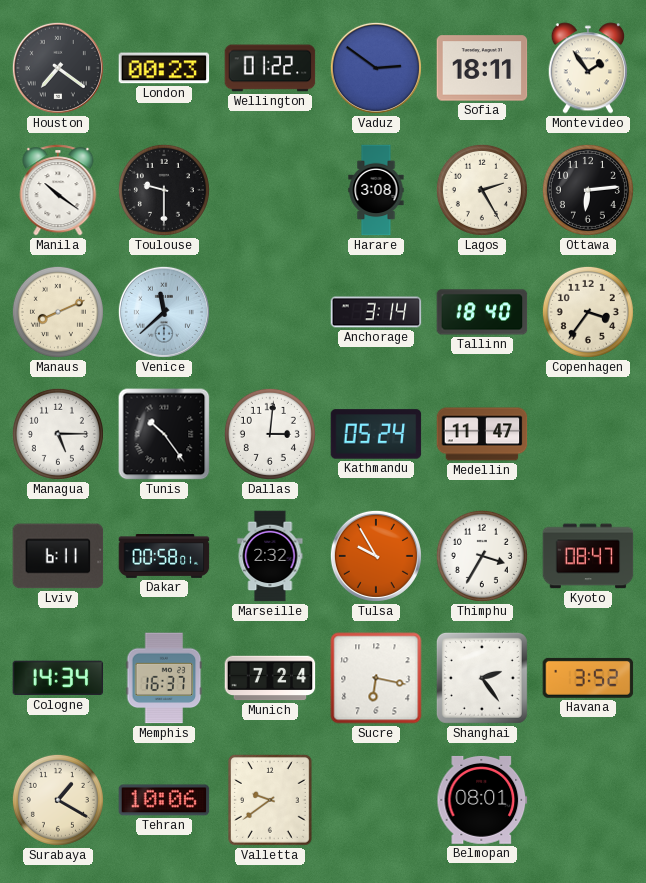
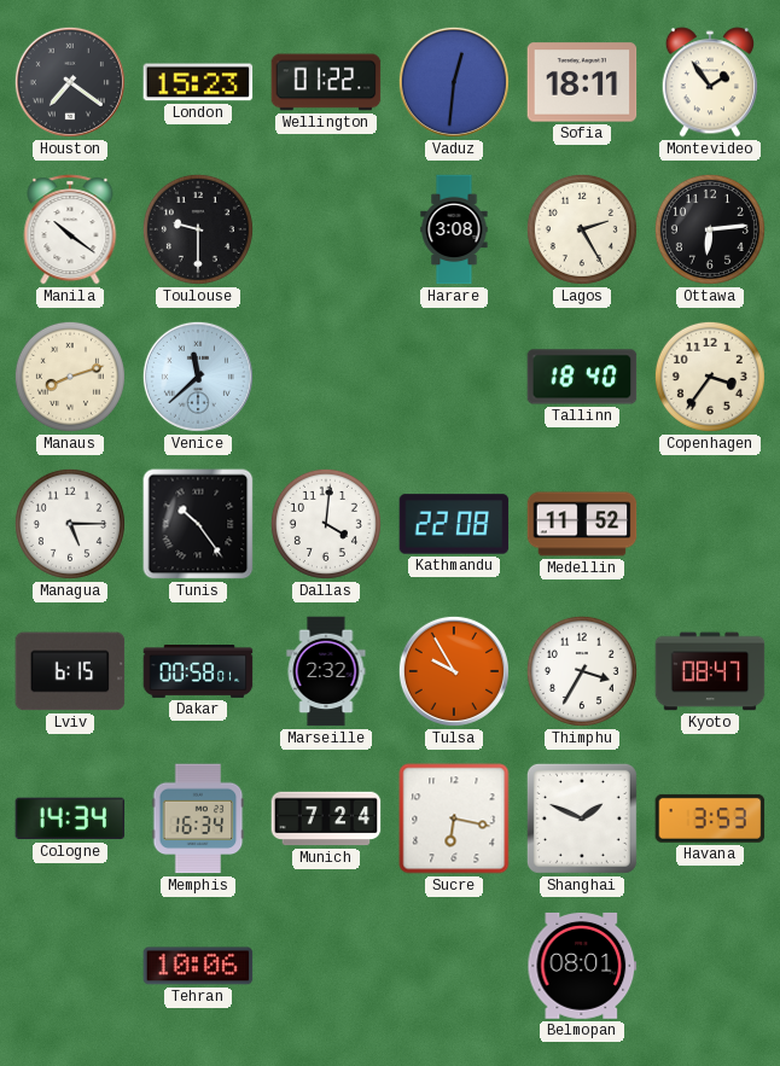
London: 00:23 -> 15:23 (198, 82)
Vaduz: 2:51 -> 12:31 (454, 82)
Manaus: 8:11 -> 8:12 (70, 377)
Anchorage: 3:14 -> none (376, 312)
Dallas: 3:01 -> 4:01 (326, 524)
Kathmandu: 05:24 -> 22:08 (454, 524)
Medellin: 11:47 -> 11:52 (582, 524)
Lviv: 6:11 -> 6:15 (70, 671)
Memphis: 16:37 -> 16:34 (198, 819)
Shanghai: 2:24 -> 1:49 (582, 819)
Havana: 3:52 -> 3:53 (710, 819)
Surabaya: 1:20 -> none (58, 800)
Valletta: 9:39 -> none (270, 800)
